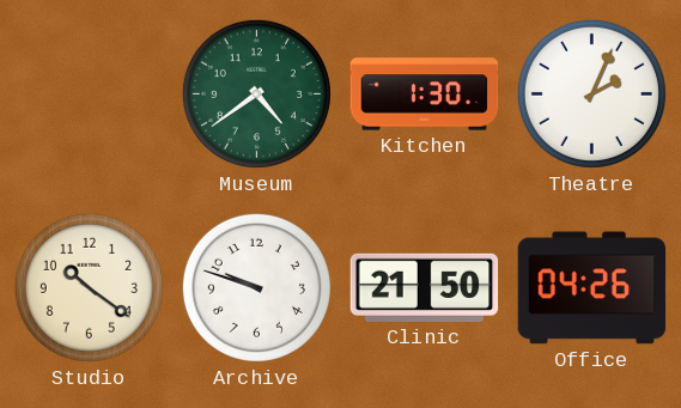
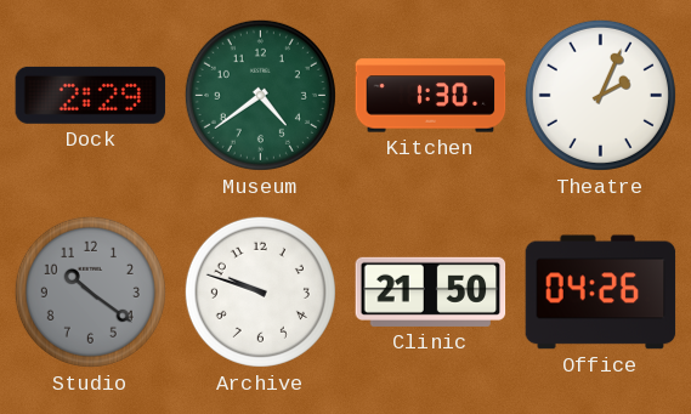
Dock: none -> 2:29 (91, 95)
Studio dial: cream -> grey (90, 291)
